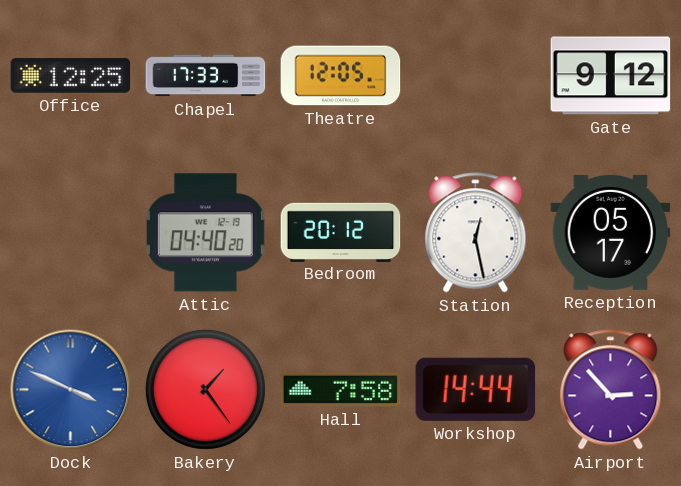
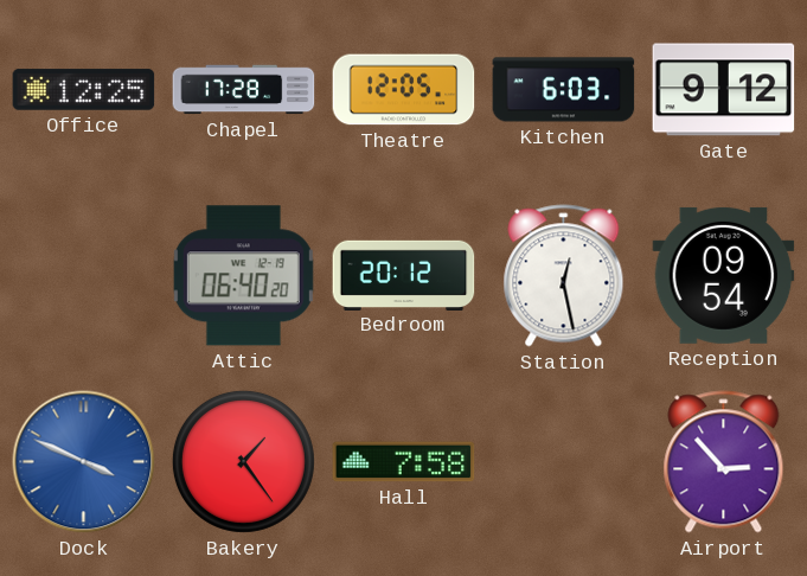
Chapel: 17:33 -> 17:28 (244, 90)
Kitchen: none -> 6:03 (564, 90)
Attic: 04:40 -> 06:40 (243, 276)
Reception: 05:17 -> 09:54 (724, 275)
Workshop: 14:44 -> none (476, 389)
